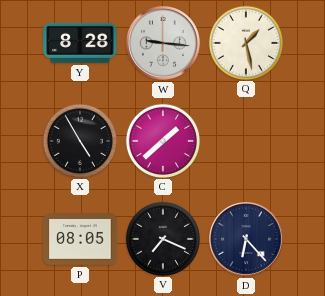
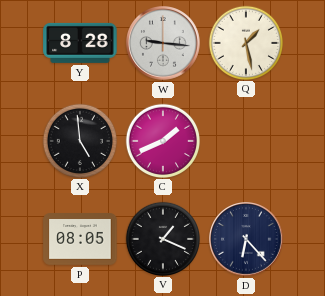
X: 4:55 -> 4:59 (79, 140)
C: 1:38 -> 1:41 (162, 140)
V: 7:19 -> 1:19 (162, 238)
